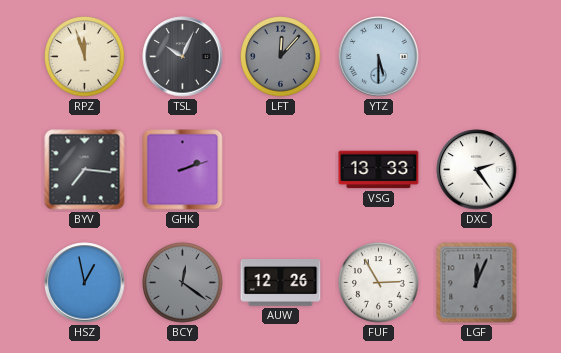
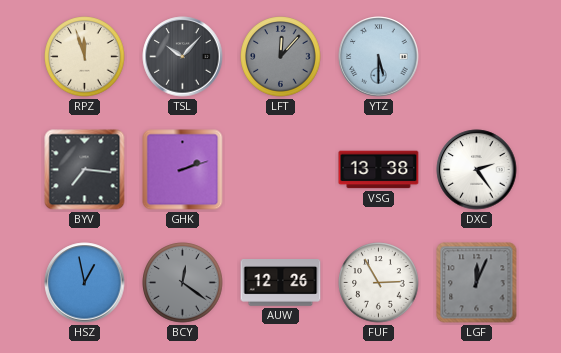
TSL: 10:04 -> 10:07 (183, 57)
VSG: 13:33 -> 13:38 (379, 170)
